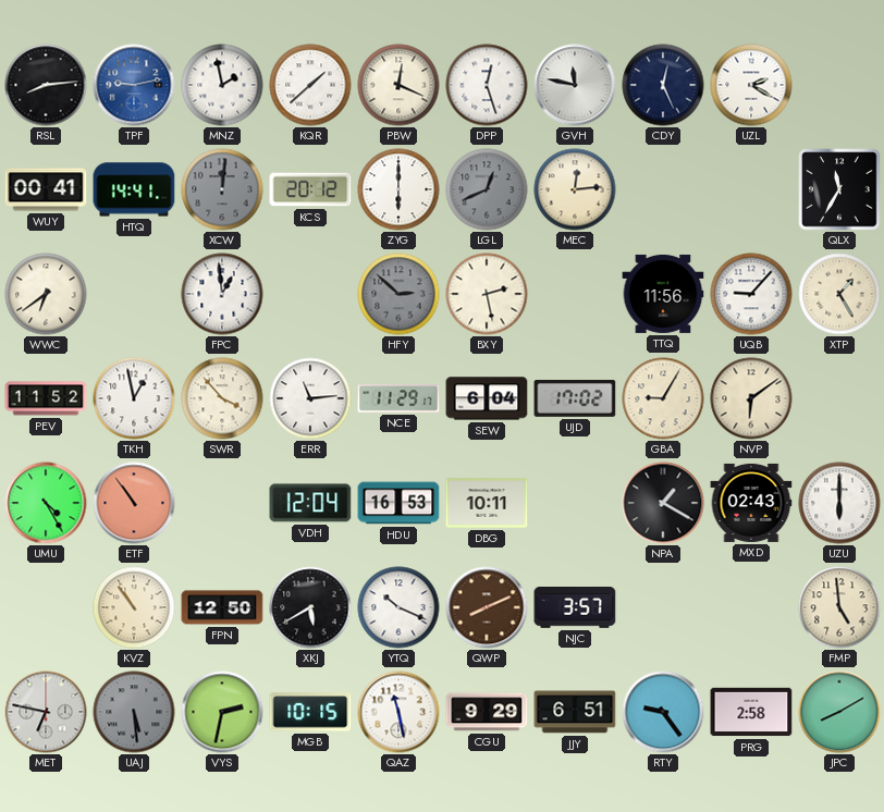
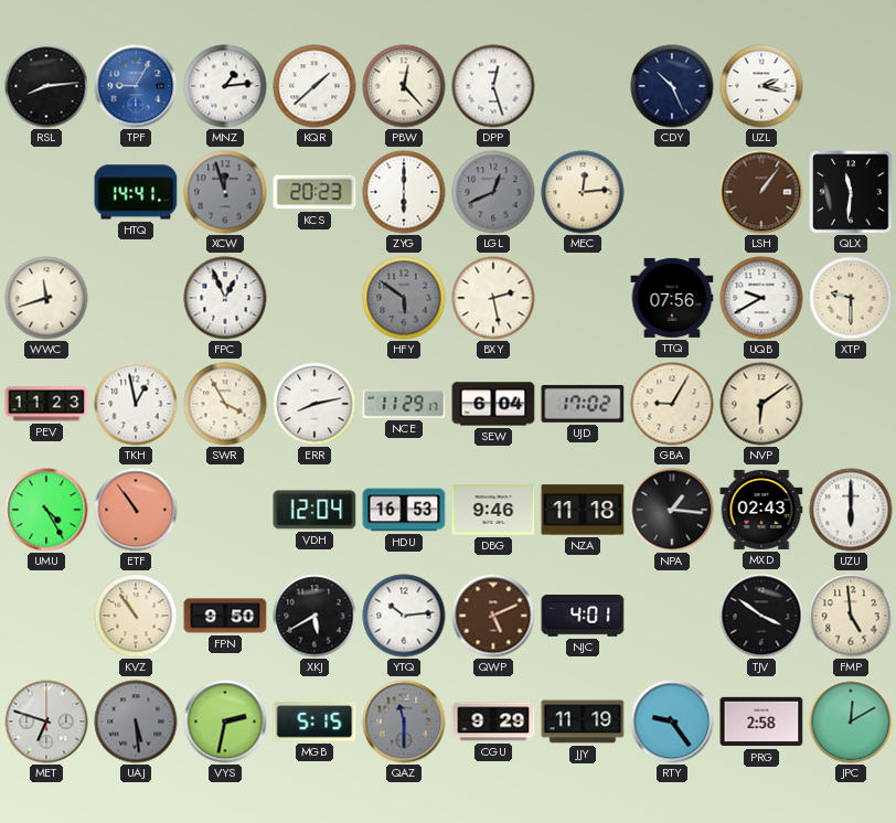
TPF: 9:13 -> 9:05 (136, 86)
MNZ: 1:58 -> 1:14 (225, 86)
PBW: 12:19 -> 12:23 (404, 86)
GVH: 11:47 -> none (575, 85)
CDY: 12:26 -> 10:26 (672, 86)
UZL: 2:20 -> 2:17 (761, 86)
WUY: 00:41 -> none (46, 189)
XCW: 12:01 -> 11:57 (225, 192)
KCS: 20:12 -> 20:23 (314, 192)
LSH: none -> 1:06 (761, 192)
QLX: 11:35 -> 11:31 (851, 192)
WWC: 6:39 -> 11:42 (46, 298)
FPC: 12:59 -> 12:56 (225, 298)
HFY: 2:52 -> 5:51 (404, 298)
TTQ: 11:56 -> 07:56 (672, 298)
UQB: 9:07 -> 9:40 (761, 298)
XTP: 1:25 -> 9:30 (851, 298)
PEV: 11:52 -> 11:23 (46, 404)
SWR: 3:53 -> 3:55 (225, 404)
ERR: 11:14 -> 8:13 (314, 404)
DBG: 10:11 -> 9:46 (493, 510)
NZA: none -> 11:18 (583, 510)
NPA: 1:20 -> 1:16 (672, 510)
FPN: 12:50 -> 9:50 (225, 616)
YTQ: 10:19 -> 10:14 (404, 616)
QWP: 8:11 -> 5:11 (493, 616)
NJC: 3:57 -> 4:01 (583, 617)
TJV: none -> 3:51 (761, 616)
MET: 6:47 -> 6:48 (46, 722)
MGB: 10:15 -> 5:15 (314, 722)
QAZ: 11:28 -> 11:30 (404, 722)
QAZ dial: white -> grey (404, 722)
JJY: 6:51 -> 11:19 (583, 722)
JPC: 8:10 -> 12:10 (851, 722)
